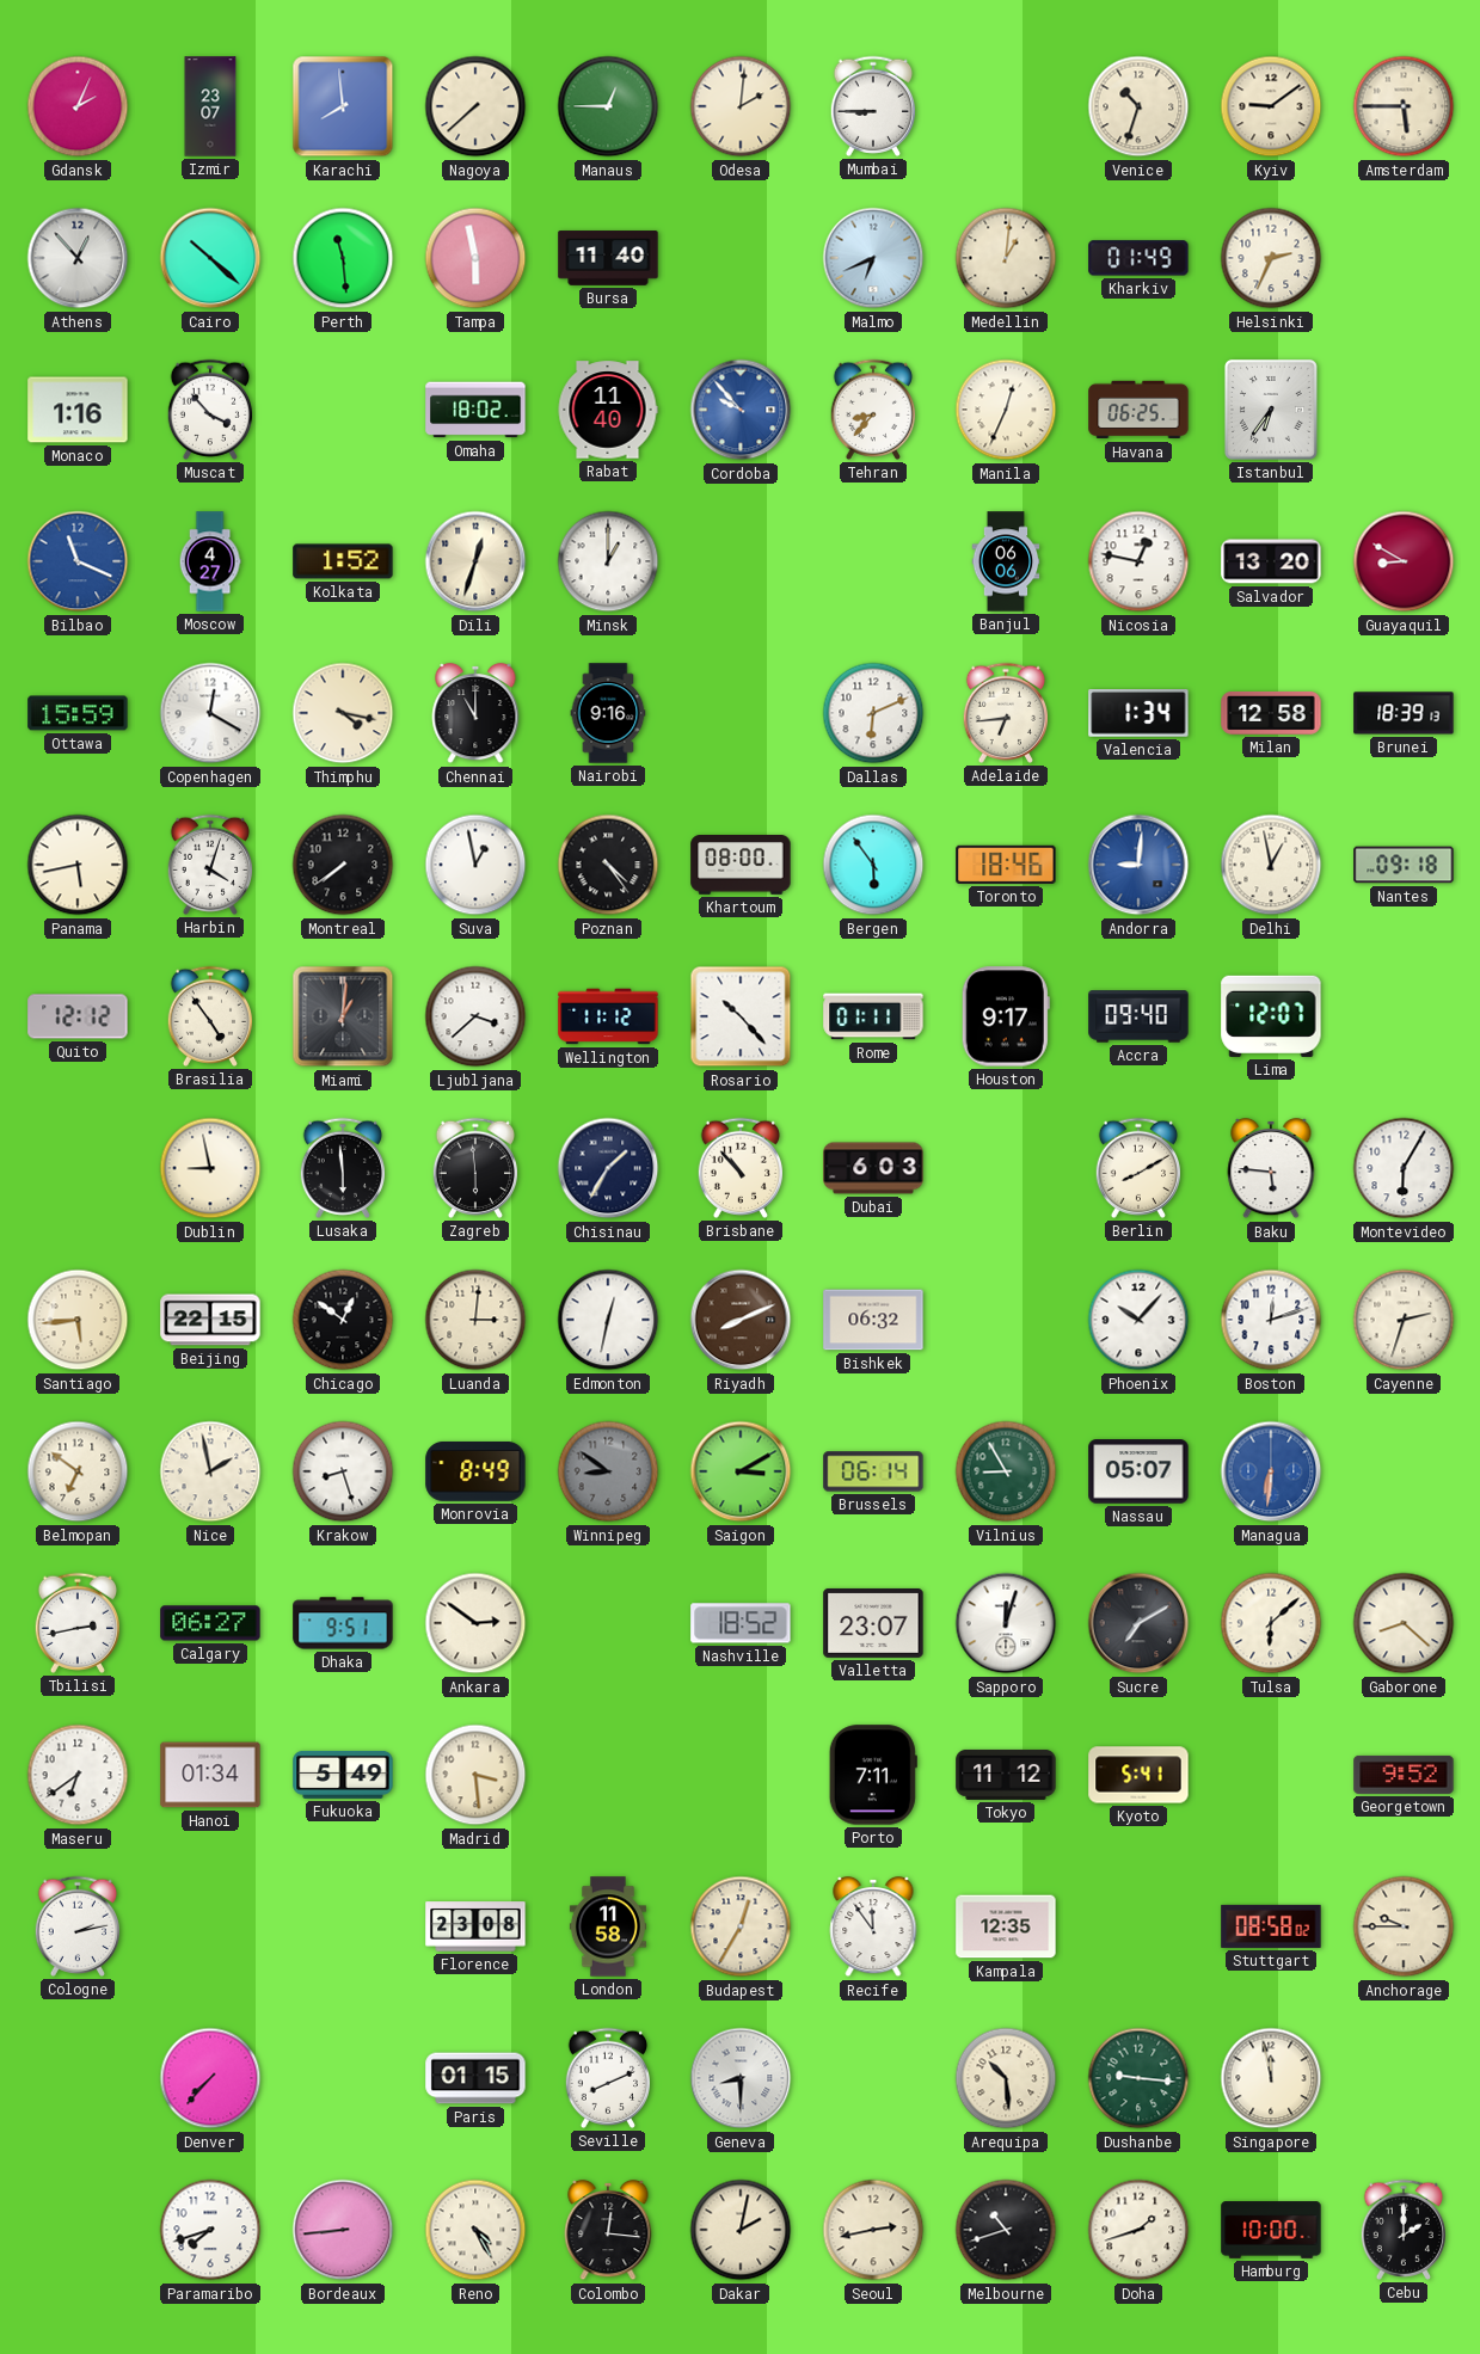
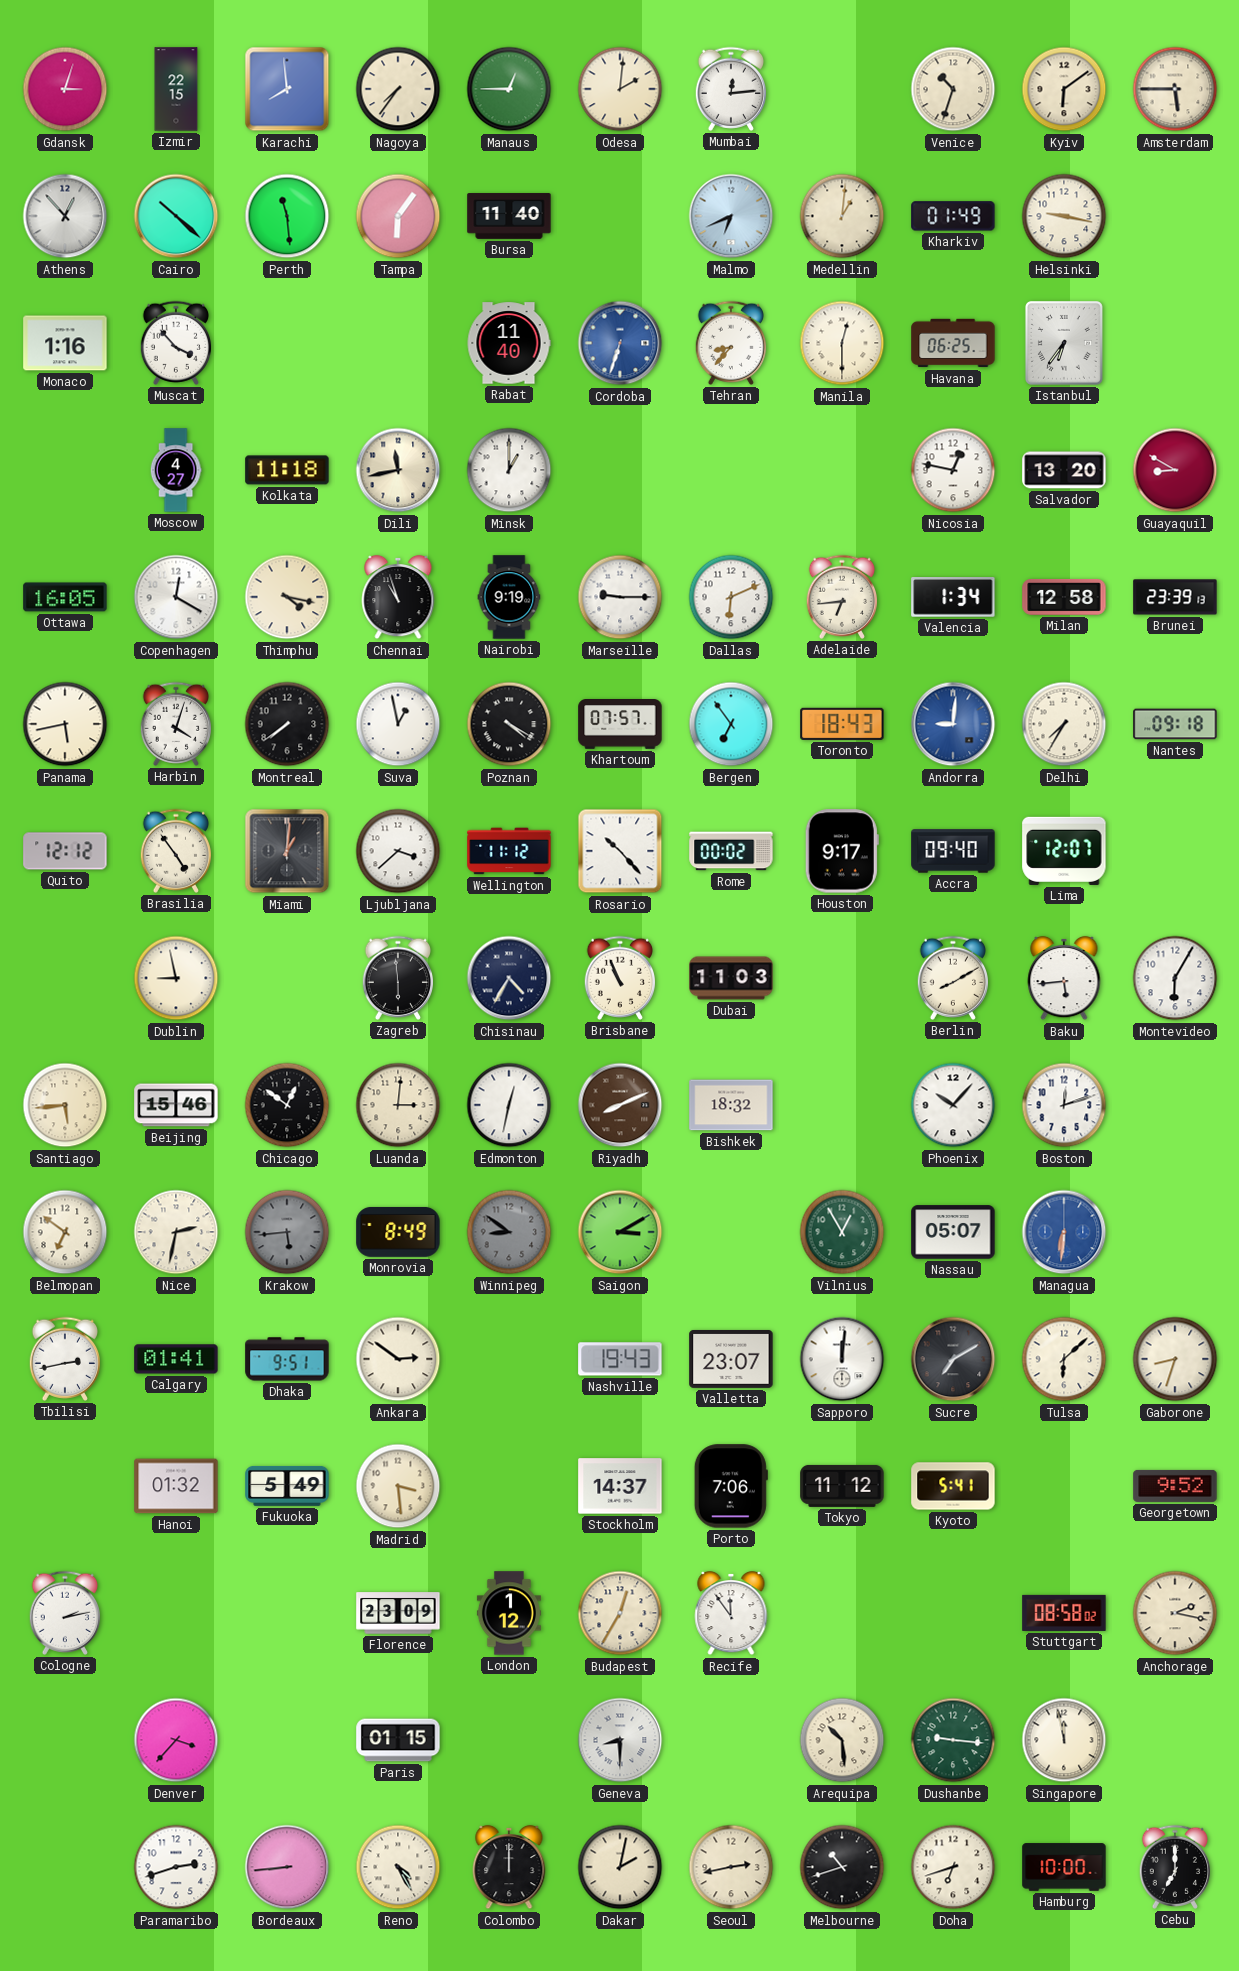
Gdansk: 2:04 -> 3:03 (65, 89)
Izmir: 23:07 -> 22:15 (176, 89)
Nagoya: 7:38 -> 7:36 (398, 89)
Mumbai: 8:45 -> 12:14 (730, 89)
Kyiv: 9:09 -> 6:09 (1064, 89)
Tampa: 5:58 -> 6:06 (398, 216)
Helsinki: 2:34 -> 9:17 (1064, 216)
Omaha: 18:02 -> none (475, 410)
Cordoba: 9:53 -> 6:33 (620, 343)
Manila: 12:34 -> 12:30 (842, 343)
Bilbao: 11:19 -> none (78, 561)
Kolkata: 1:52 -> 11:18 (287, 470)
Dili: 12:33 -> 11:43 (398, 470)
Banjul: 06:06 -> none (1006, 561)
Ottawa: 15:59 -> 16:05 (65, 597)
Chennai: 11:00 -> 10:57 (398, 597)
Nairobi: 9:16 -> 9:19 (509, 597)
Marseille: none -> 9:15 (620, 597)
Brunei: 18:39 -> 23:39 (1175, 597)
Poznan: 4:24 -> 4:20 (509, 724)
Khartoum: 08:00 -> 07:57 (620, 725)
Bergen: 5:54 -> 6:54 (731, 724)
Toronto: 18:46 -> 18:43 (842, 724)
Delhi: 12:58 -> 7:35 (1064, 724)
Rome: 01:11 -> 00:02 (731, 851)
Lusaka: 5:59 -> none (342, 1168)
Chisinau: 1:35 -> 4:35 (509, 978)
Brisbane: 10:53 -> 10:56 (619, 978)
Dubai: 6:03 -> 11:03 (731, 978)
Baku: 5:46 -> 5:44 (1064, 978)
Beijing: 22:15 -> 15:46 (176, 1105)
Bishkek: 06:32 -> 18:32 (731, 1105)
Cayenne: 2:33 -> none (1404, 1320)
Nice: 1:58 -> 2:32 (176, 1232)
Krakow: 8:27 -> 5:44 (287, 1232)
Krakow dial: white -> grey (287, 1232)
Brussels: 06:14 -> none (873, 1471)
Vilnius: 8:55 -> 12:55 (842, 1232)
Calgary: 06:27 -> 01:41 (176, 1359)
Nashville: 18:52 -> 19:43 (620, 1359)
Sapporo: 12:03 -> 12:01 (842, 1359)
Gaborone: 8:22 -> 8:33 (1175, 1359)
Maseru: 6:39 -> none (78, 1775)
Hanoi: 01:34 -> 01:32 (176, 1486)
Stockholm: none -> 14:37 (620, 1486)
Porto: 7:11 -> 7:06 (731, 1486)
Florence: 23:08 -> 23:09 (398, 1613)
London: 11:58 -> 1:12 (509, 1613)
Kampala: 12:35 -> none (1006, 1926)
Anchorage: 9:45 -> 2:17 (1175, 1613)
Denver: 7:37 -> 3:37 (176, 1740)
Seville: 8:11 -> none (607, 2078)
Paramaribo: 7:42 -> 2:42 (176, 1867)
Colombo: 12:16 -> 12:00 (509, 1867)
Doha: 1:42 -> 6:42 (953, 1867)
Cebu: 2:00 -> 7:00 (1174, 1867)
